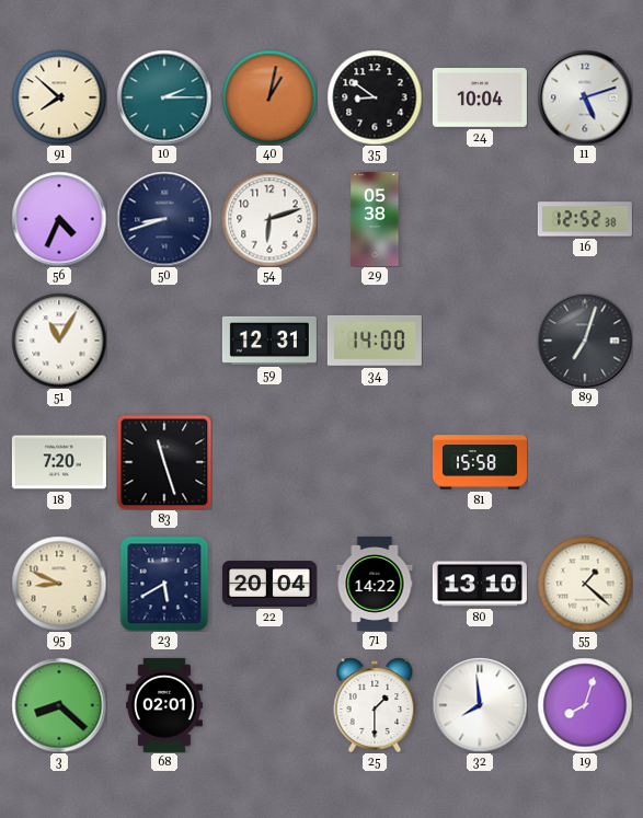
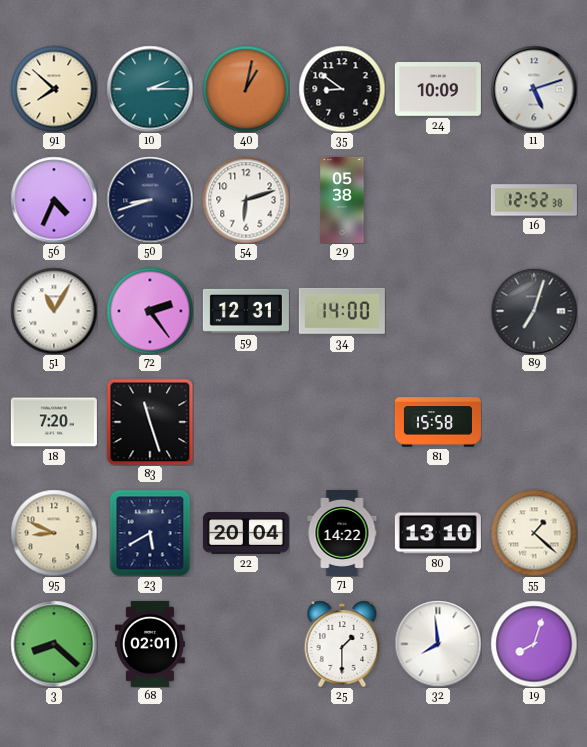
24: 10:04 -> 10:09 (438, 90)
72: none -> 2:24 (150, 311)
